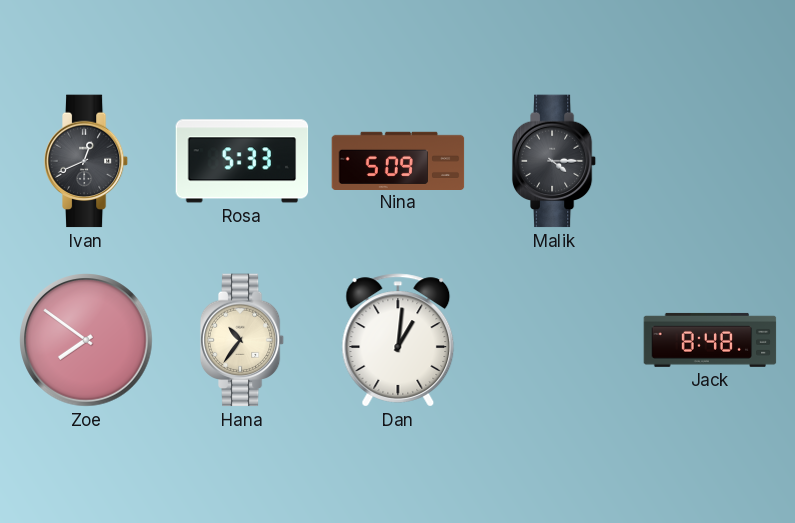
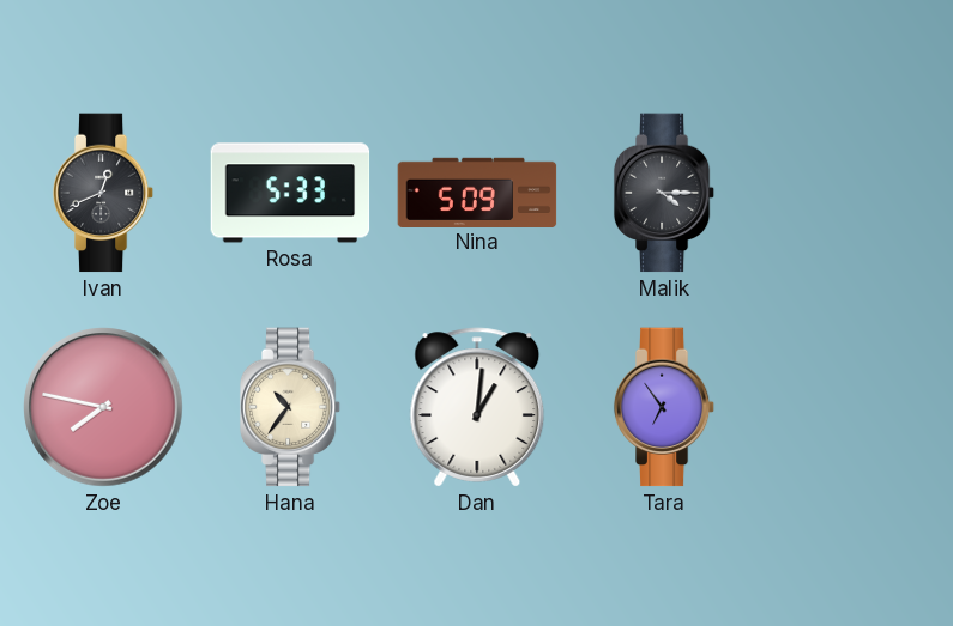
Zoe: 7:51 -> 7:47 (103, 407)
Tara: none -> 6:54 (664, 407)
Jack: 8:48 -> none (710, 340)
